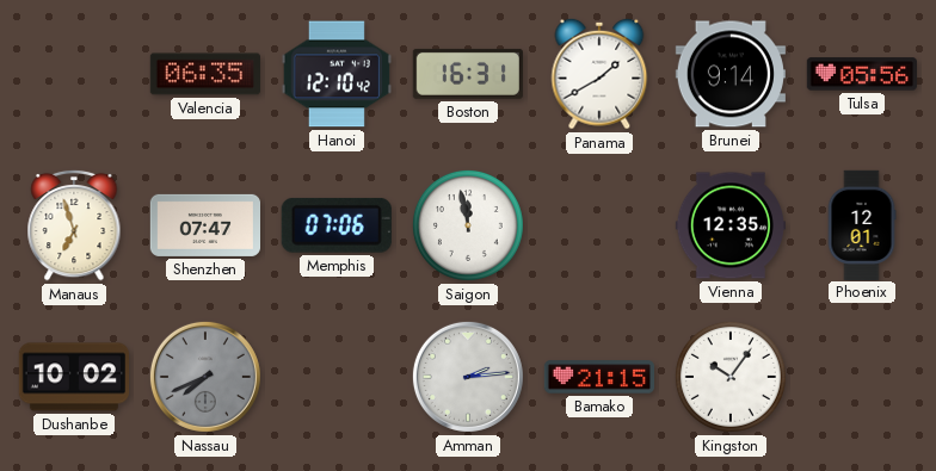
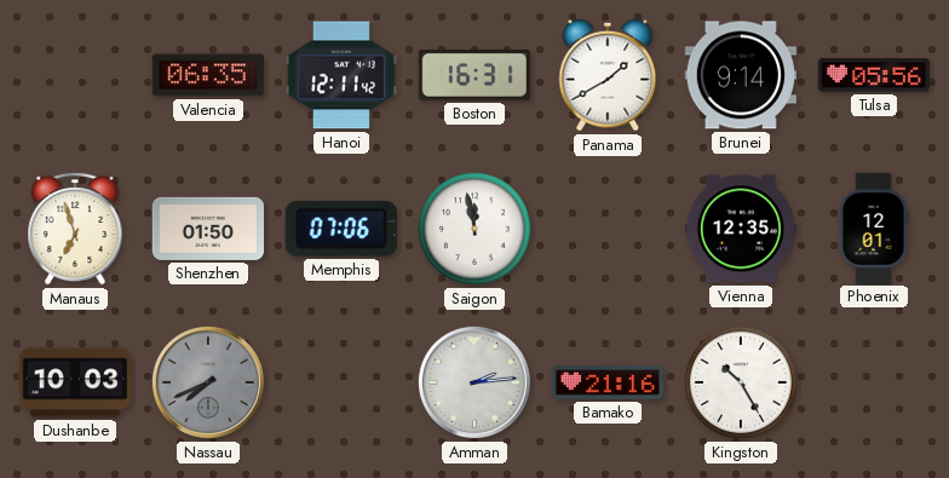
Hanoi: 12:10 -> 12:11 (341, 75)
Shenzhen: 07:47 -> 01:50 (207, 229)
Dushanbe: 10:02 -> 10:03 (74, 382)
Bamako: 21:15 -> 21:16 (606, 382)
Kingston: 10:06 -> 10:25 (741, 382)
